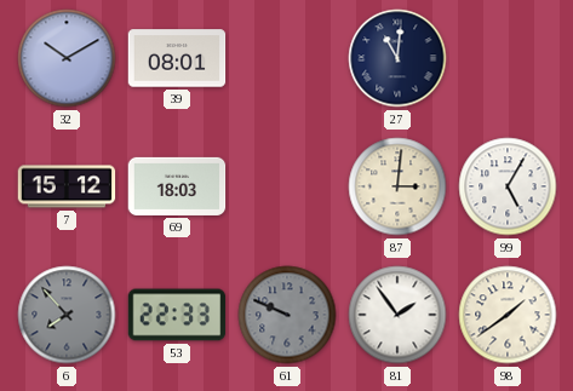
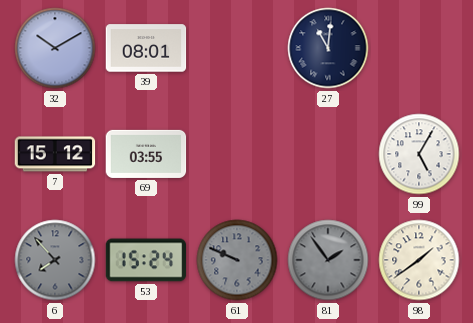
69: 18:03 -> 03:55 (146, 154)
87: 3:01 -> none (397, 186)
53: 22:33 -> 15:24 (146, 260)
81 dial: white -> grey (328, 260)
